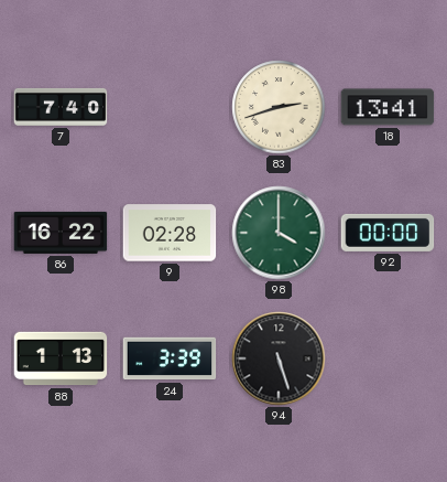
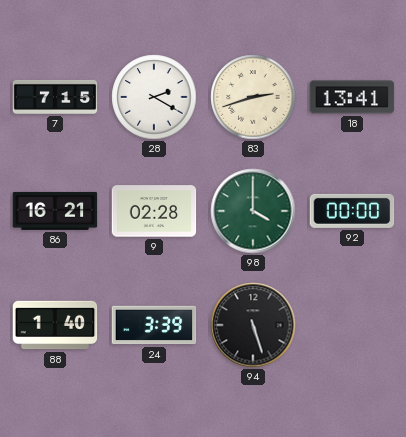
7: 7:40 -> 7:15 (55, 97)
28: none -> 2:20 (154, 97)
86: 16:22 -> 16:21 (55, 211)
88: 1:13 -> 1:40 (55, 325)
